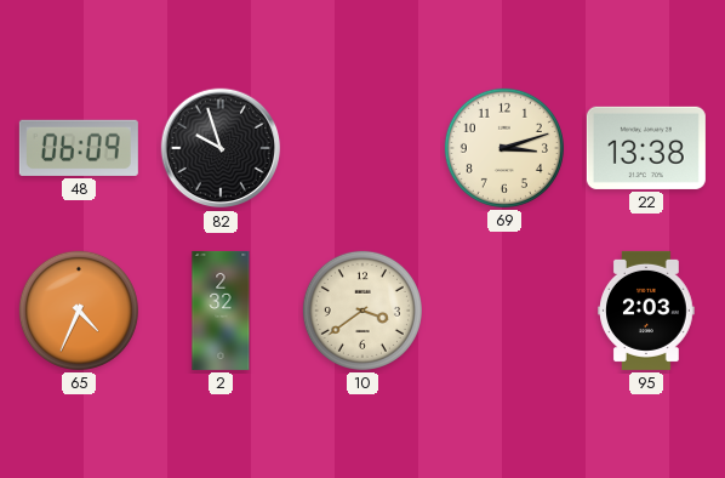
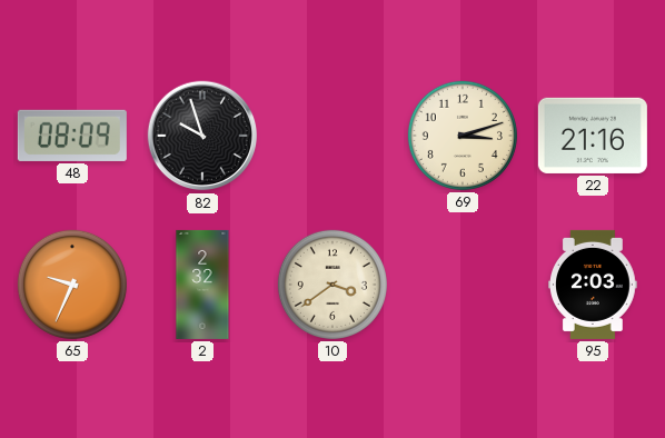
48: 06:09 -> 08:09 (72, 136)
22: 13:38 -> 21:16 (593, 136)
65: 4:34 -> 9:34 (72, 285)
